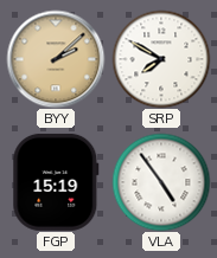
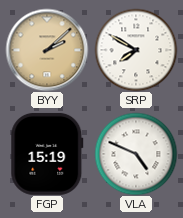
VLA: 4:54 -> 4:49 (136, 154)
